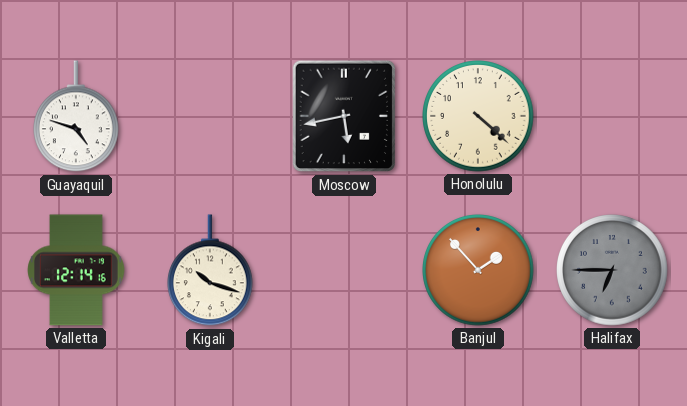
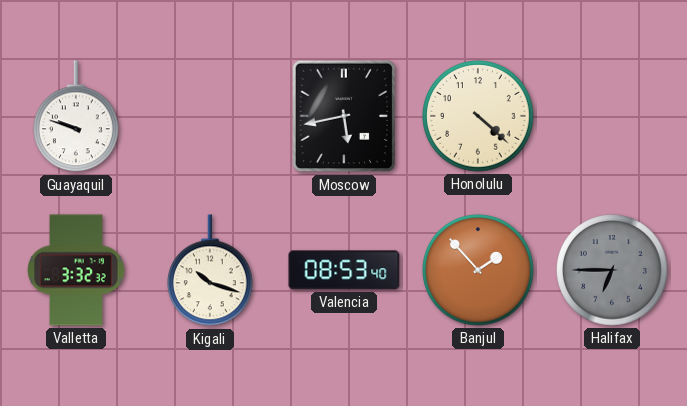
Guayaquil: 4:48 -> 9:48 (77, 117)
Valletta: 12:14 -> 3:32 (76, 270)
Valencia: none -> 08:53 (344, 270)
